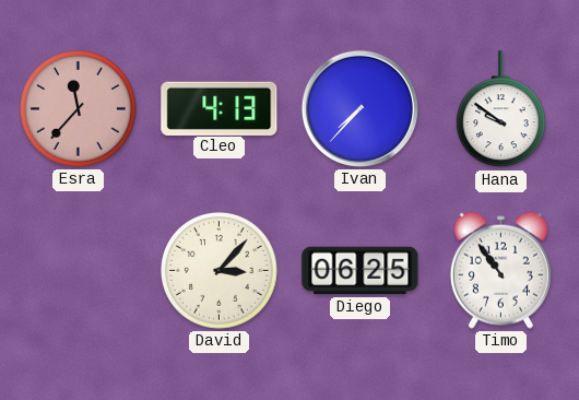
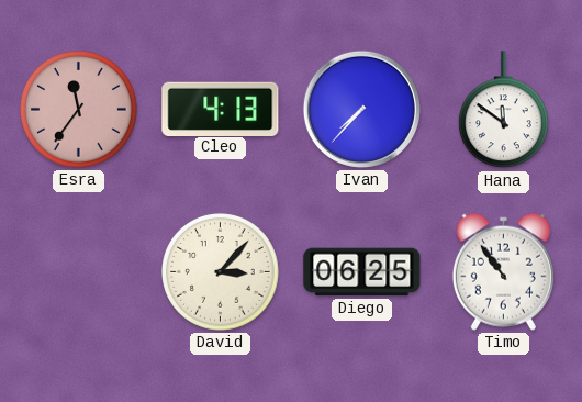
Esra: 11:37 -> 11:36 (79, 110)
Hana: 9:51 -> 11:51 (503, 110)
